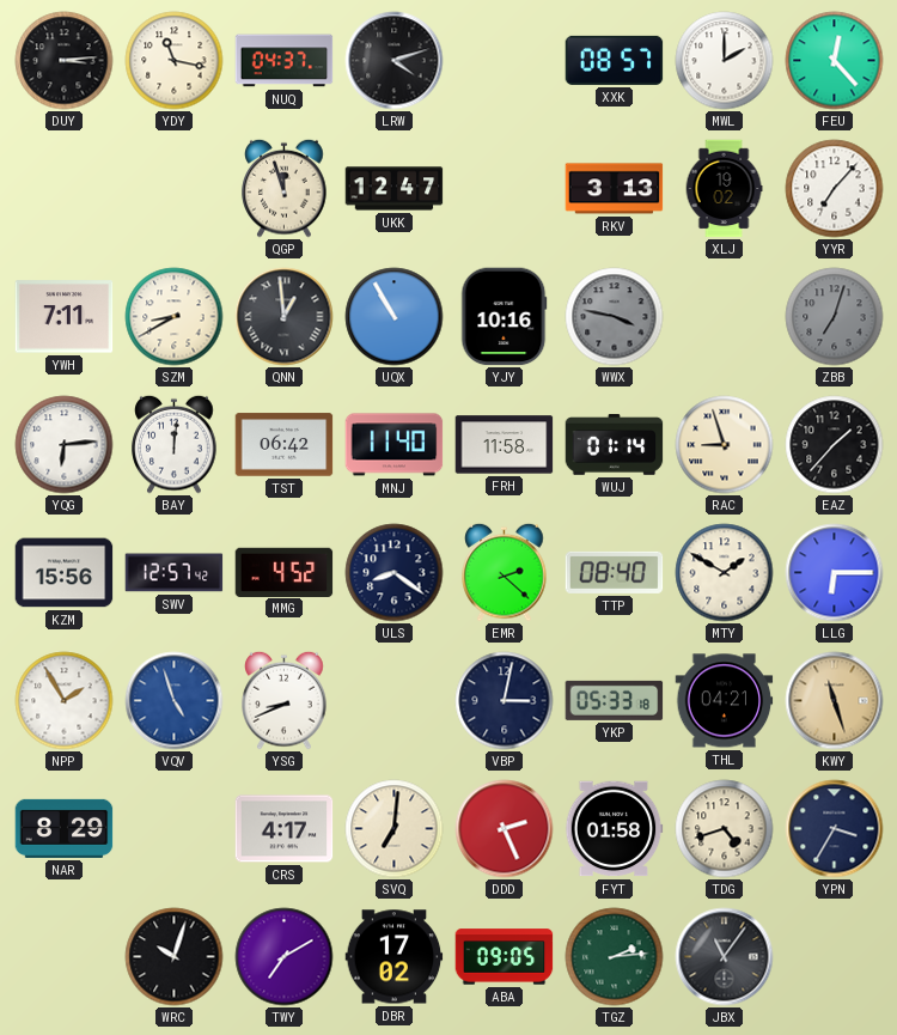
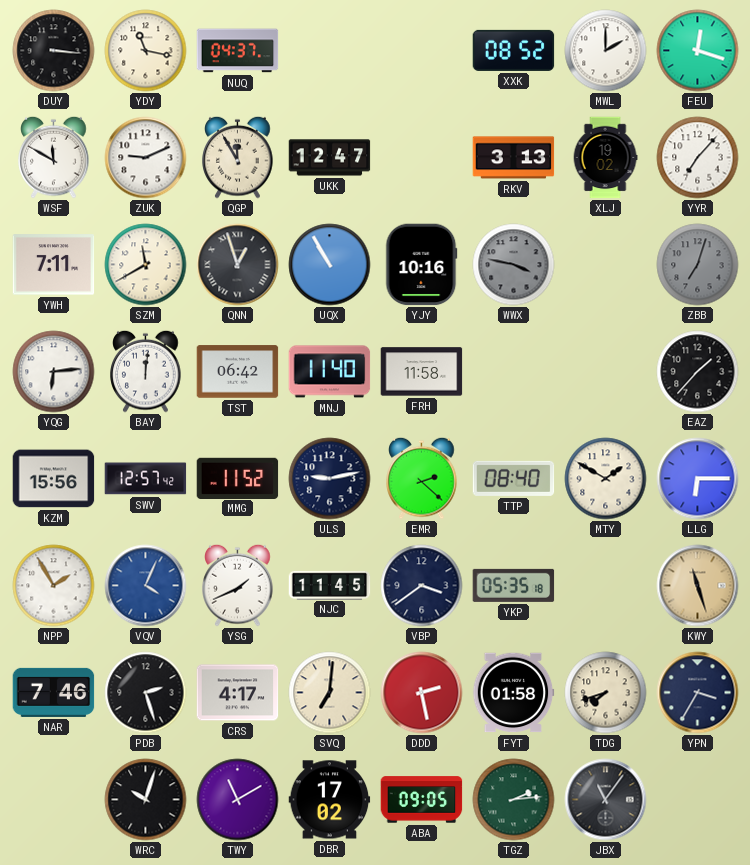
DUY: 3:14 -> 3:16 (54, 51)
LRW: 4:12 -> none (395, 61)
XXK: 08:57 -> 08:52 (514, 50)
FEU: 12:23 -> 12:18 (698, 51)
WSF: none -> 11:50 (54, 157)
ZUK: none -> 9:11 (146, 158)
QGP: 11:57 -> 11:55 (238, 157)
SZM: 8:40 -> 11:40 (146, 265)
QNN: 12:59 -> 12:57 (238, 265)
WUJ: 01:14 -> none (615, 445)
RAC: 8:57 -> none (725, 445)
MMG: 4:52 -> 11:52 (238, 478)
ULS: 8:21 -> 9:13 (330, 479)
VQV: 4:57 -> 4:04 (146, 586)
YSG: 8:41 -> 1:41 (238, 585)
NJC: none -> 11:45 (330, 585)
VBP: 3:02 -> 3:39 (422, 586)
YKP: 05:33 -> 05:35 (514, 585)
THL: 04:21 -> none (725, 701)
NAR: 8:29 -> 7:46 (54, 692)
PDB: none -> 2:27 (146, 693)
DDD: 2:26 -> 2:28 (422, 693)
TDG: 4:42 -> 7:42 (606, 693)
TWY: 7:10 -> 11:10 (238, 800)
